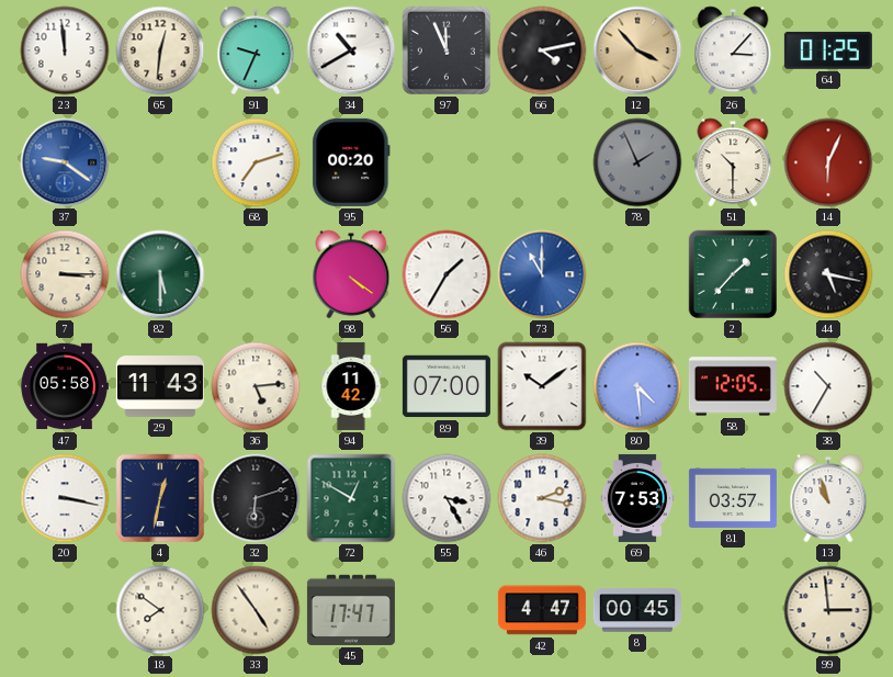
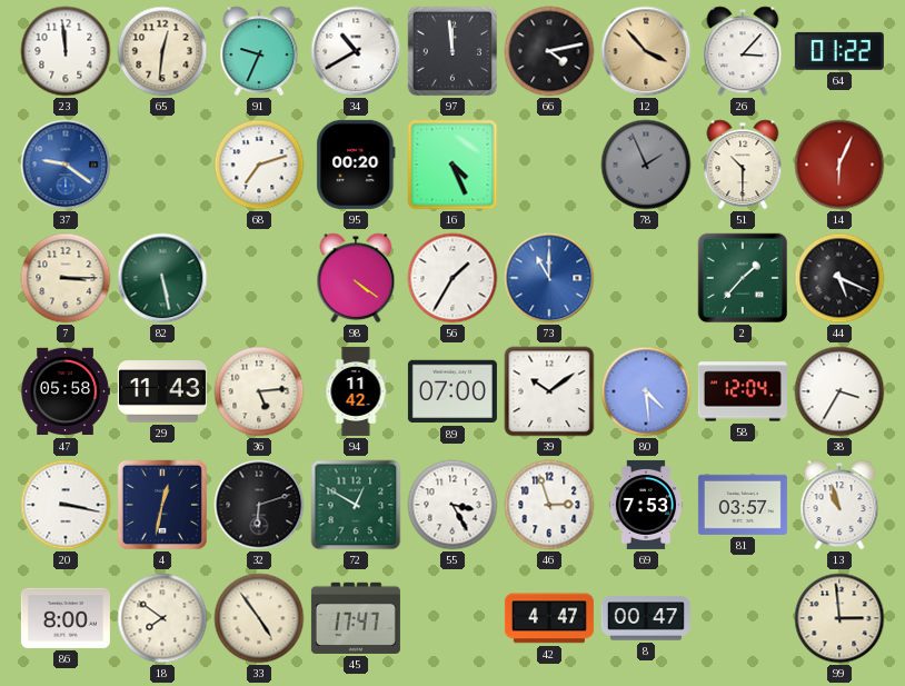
97: 11:56 -> 11:59 (452, 51)
64: 01:25 -> 01:22 (839, 51)
16: none -> 4:26 (452, 165)
82: 5:30 -> 5:28 (162, 278)
44: 5:17 -> 5:19 (839, 278)
58: 12:05 -> 12:04 (743, 391)
38: 10:35 -> 3:35 (839, 391)
46: 2:17 -> 2:57 (549, 505)
86: none -> 8:00 (66, 618)
8: 00:45 -> 00:47 (646, 618)
